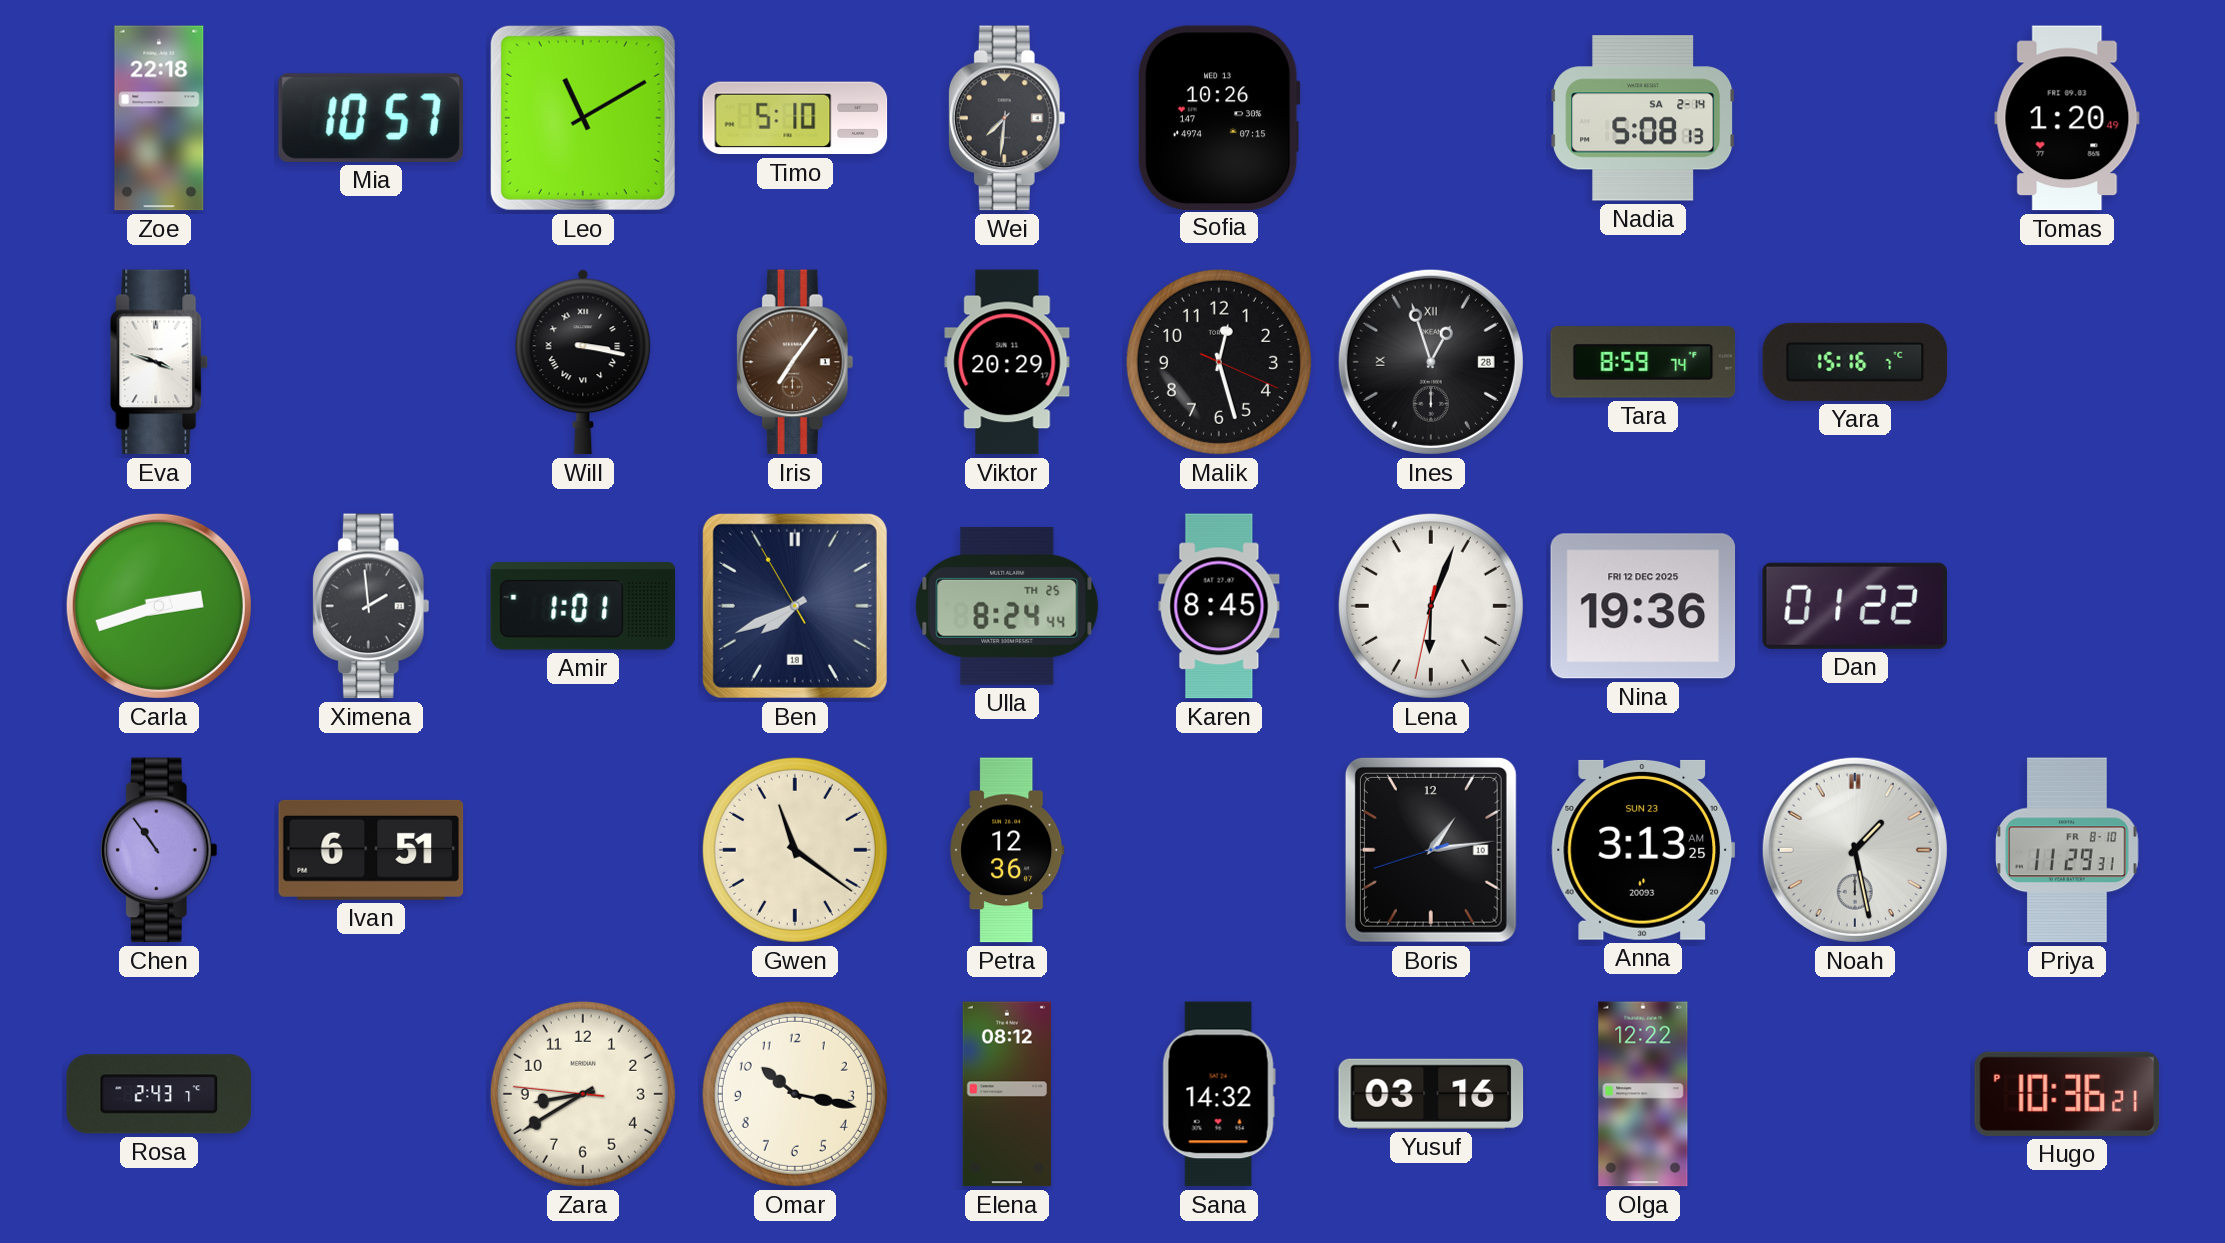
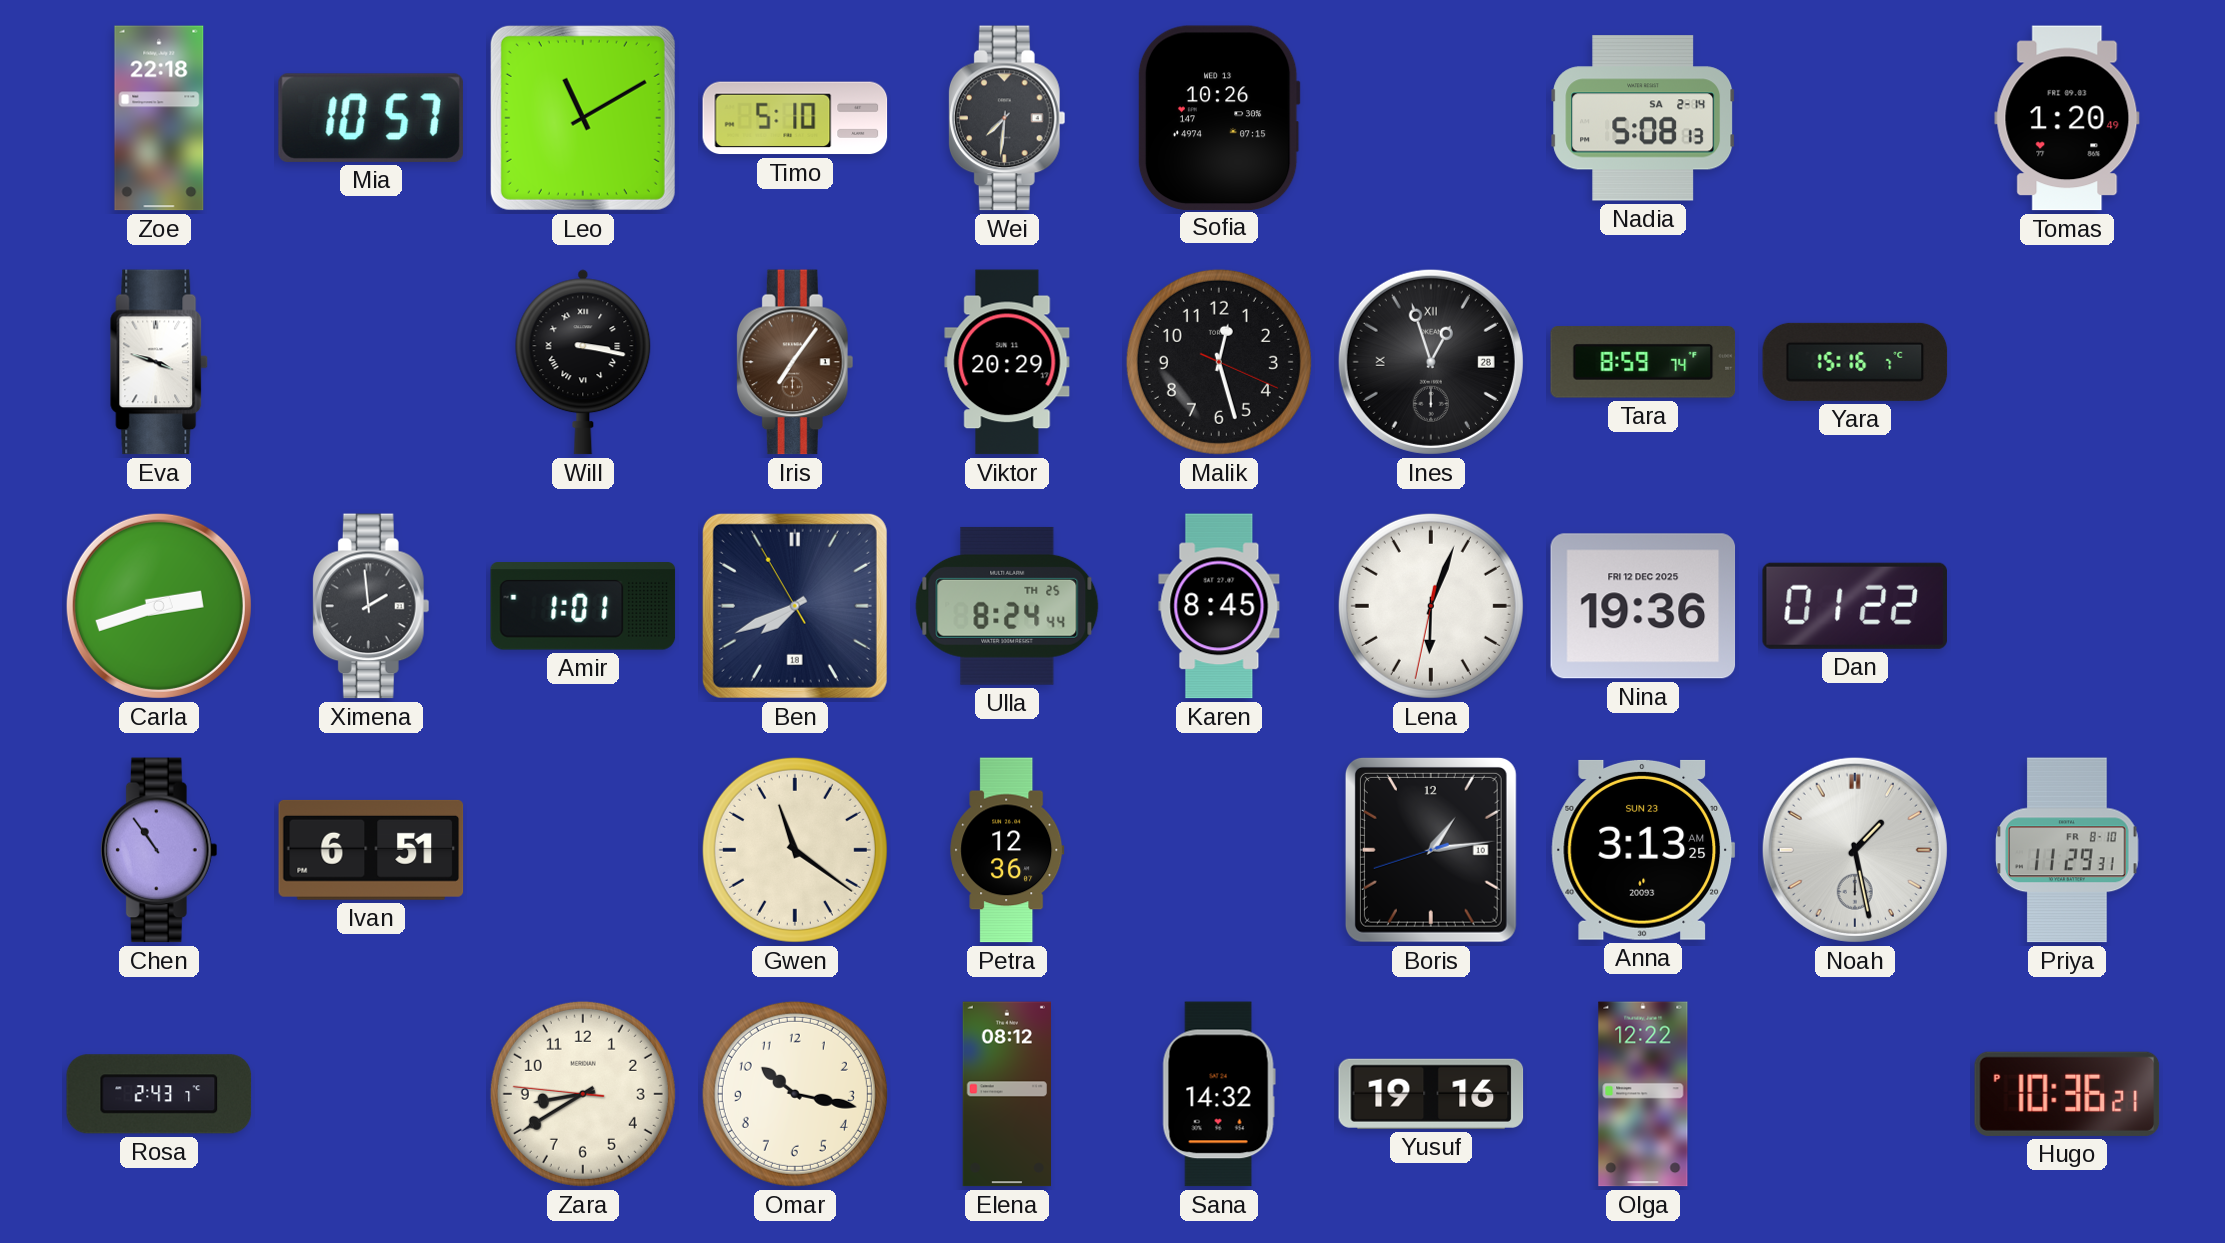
Yusuf: 03:16 -> 19:16 (1431, 1094)
